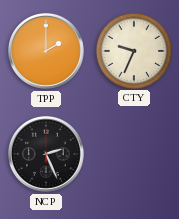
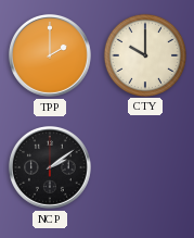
CTY: 9:34 -> 10:00 (144, 54)
NCP: 2:26 -> 2:09 (50, 167)
